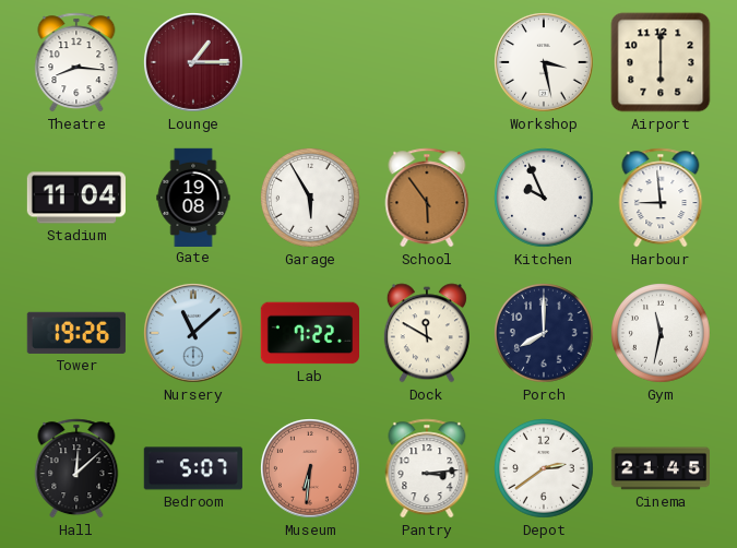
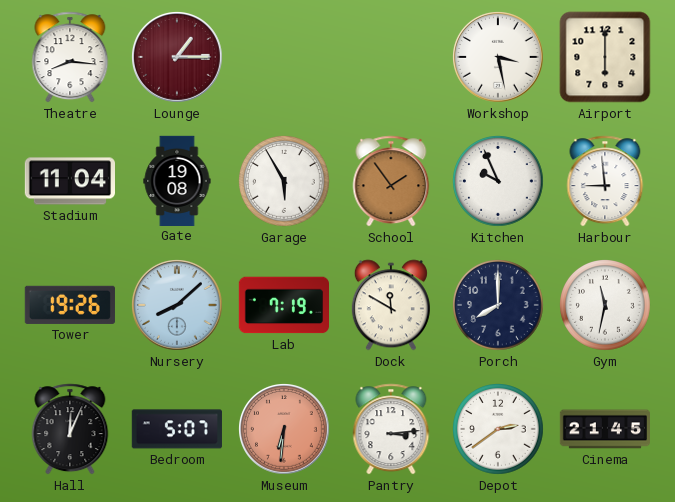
School: 5:54 -> 1:54 (391, 181)
Nursery: 11:08 -> 8:08 (178, 306)
Lab: 7:22 -> 7:19 (283, 305)
Hall: 12:08 -> 12:04 (70, 429)
